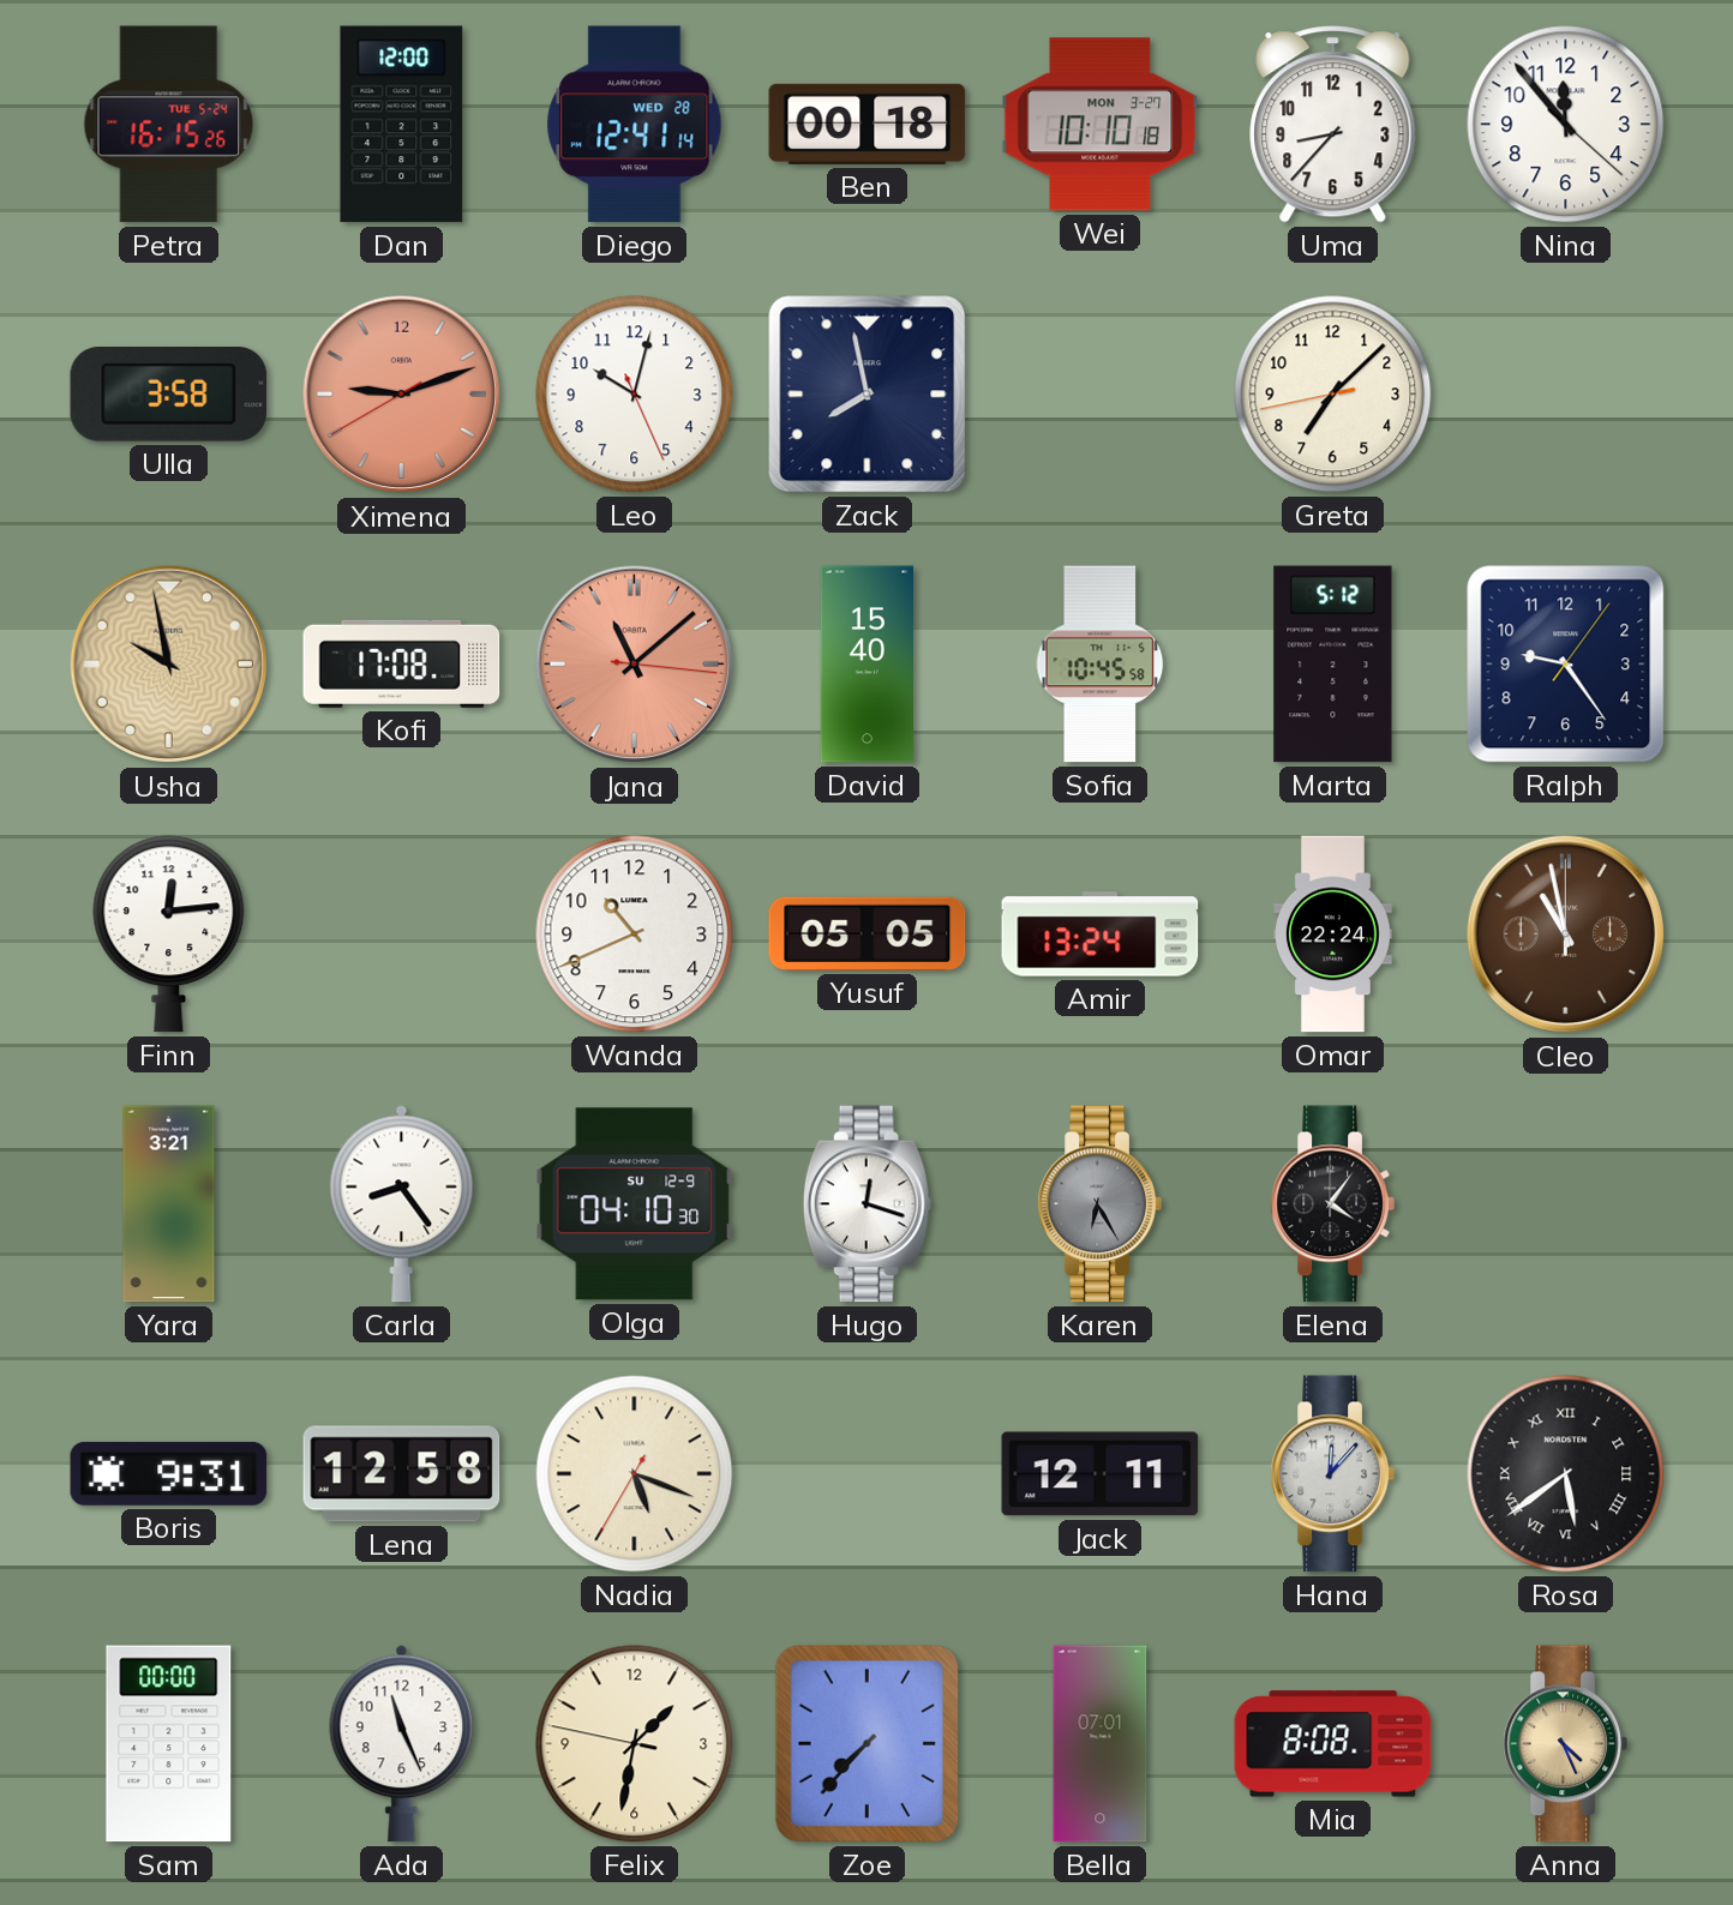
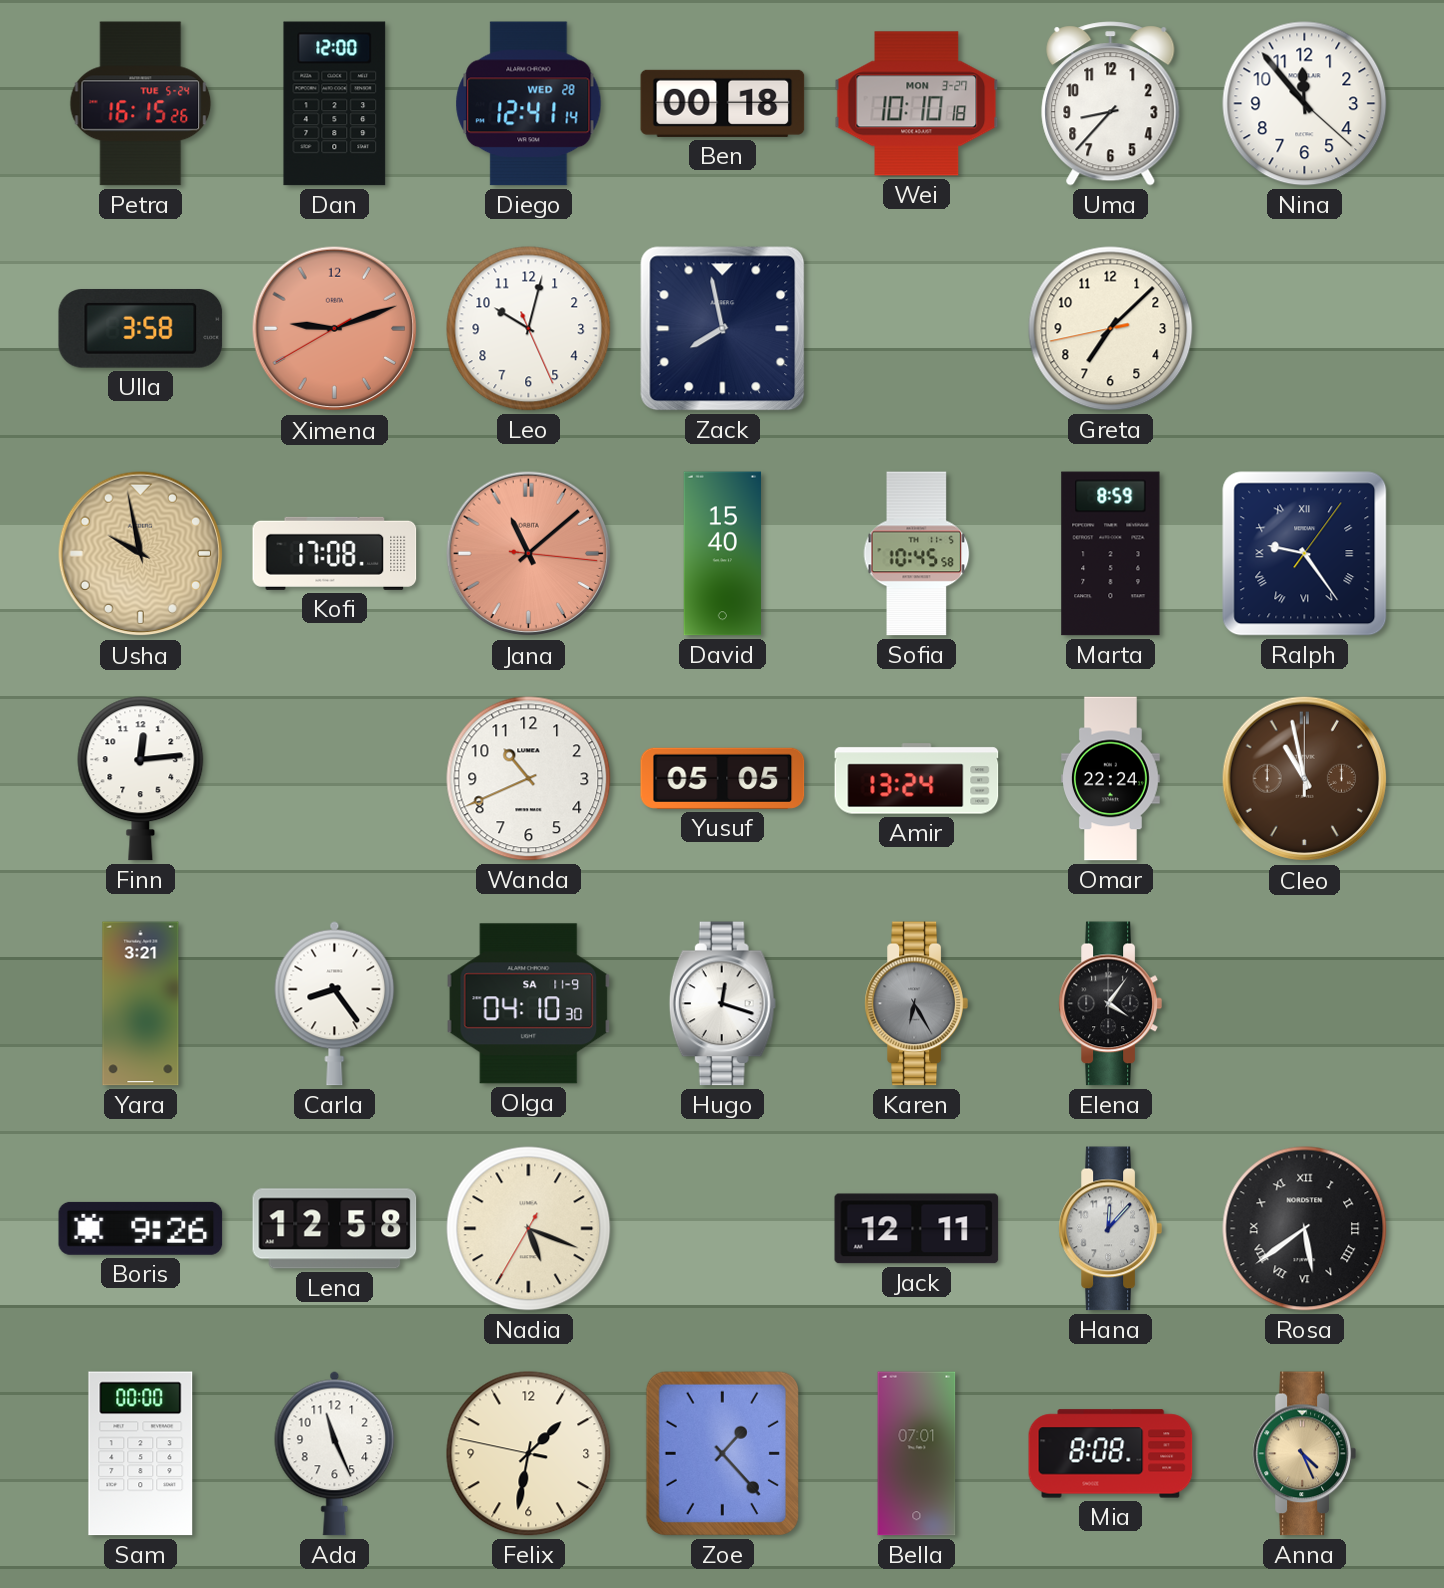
Marta: 5:12 -> 8:59 (1111, 554)
Ralph numerals: Arabic -> Roman (1305, 554)
Olga date: SU 12-9 -> SA 11-9 (529, 1004)
Boris: 9:31 -> 9:26 (141, 1228)
Zoe: 7:37 -> 1:23 (722, 1453)
